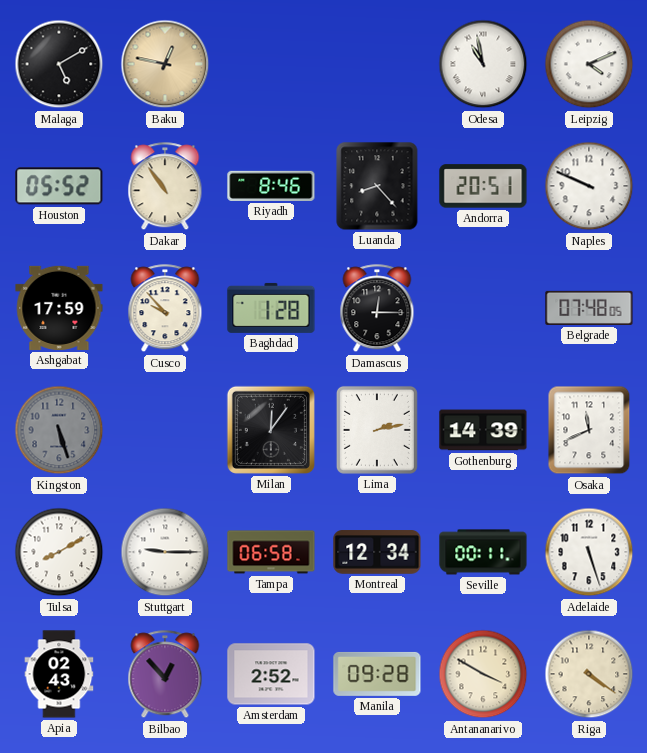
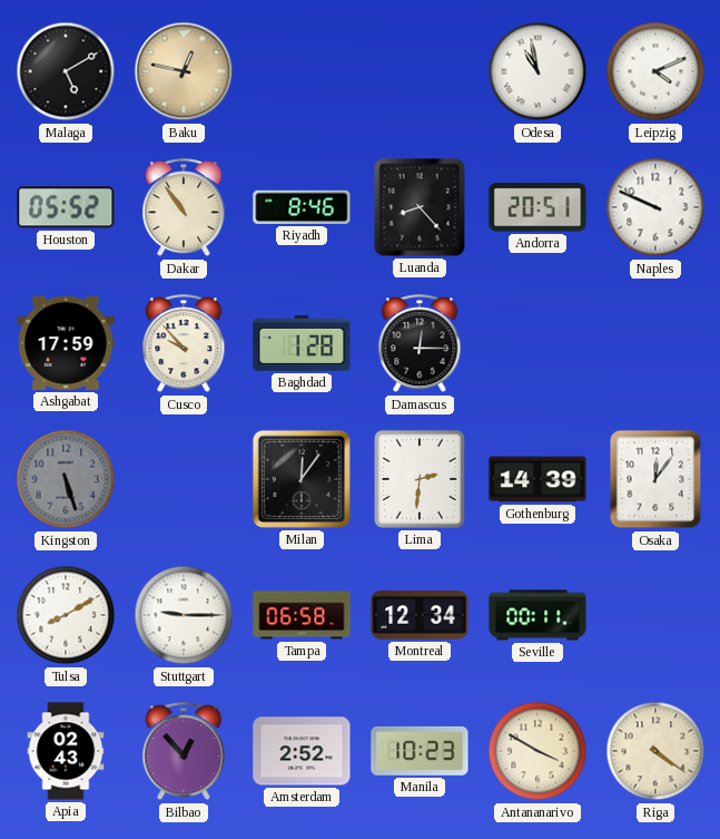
Belgrade: 07:48 -> none (589, 308)
Lima: 2:13 -> 2:31 (420, 479)
Osaka: 11:41 -> 12:06 (655, 479)
Adelaide: 5:27 -> none (589, 552)
Manila: 09:28 -> 10:23 (420, 751)
